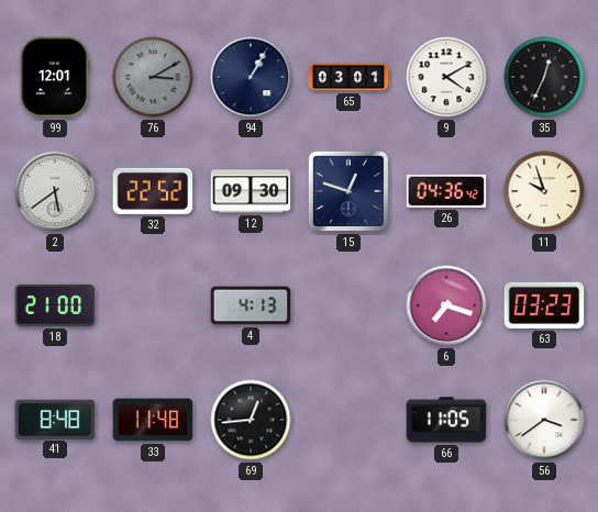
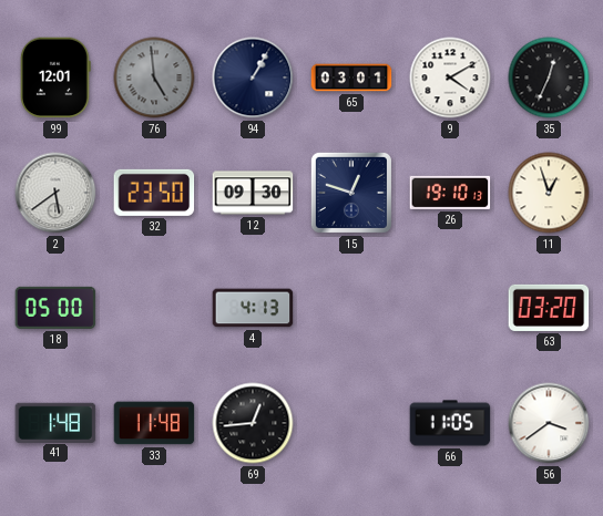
76: 3:10 -> 4:59 (154, 78)
32: 22:52 -> 23:50 (154, 193)
26: 04:36 -> 19:10 (450, 193)
11: 9:57 -> 12:57 (549, 193)
18: 21:00 -> 05:00 (55, 308)
6: 7:18 -> none (446, 305)
63: 03:23 -> 03:20 (549, 308)
41: 8:48 -> 1:48 (55, 422)
